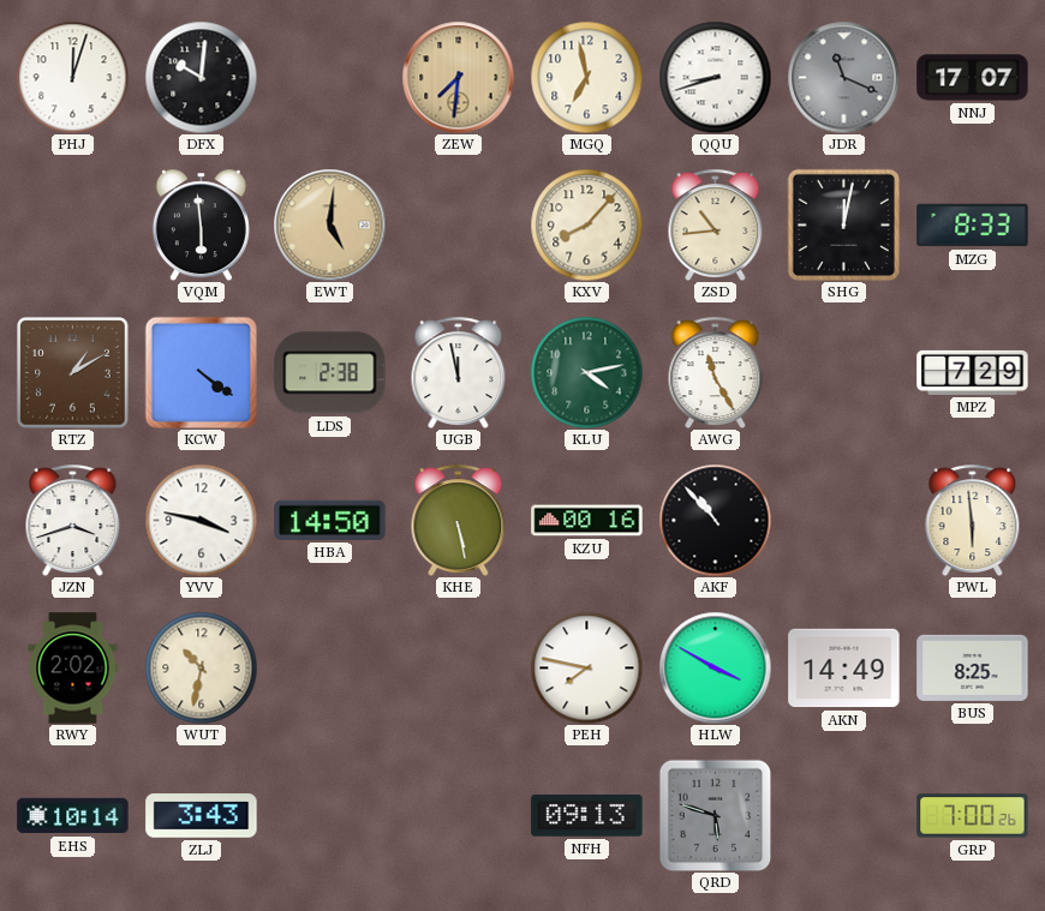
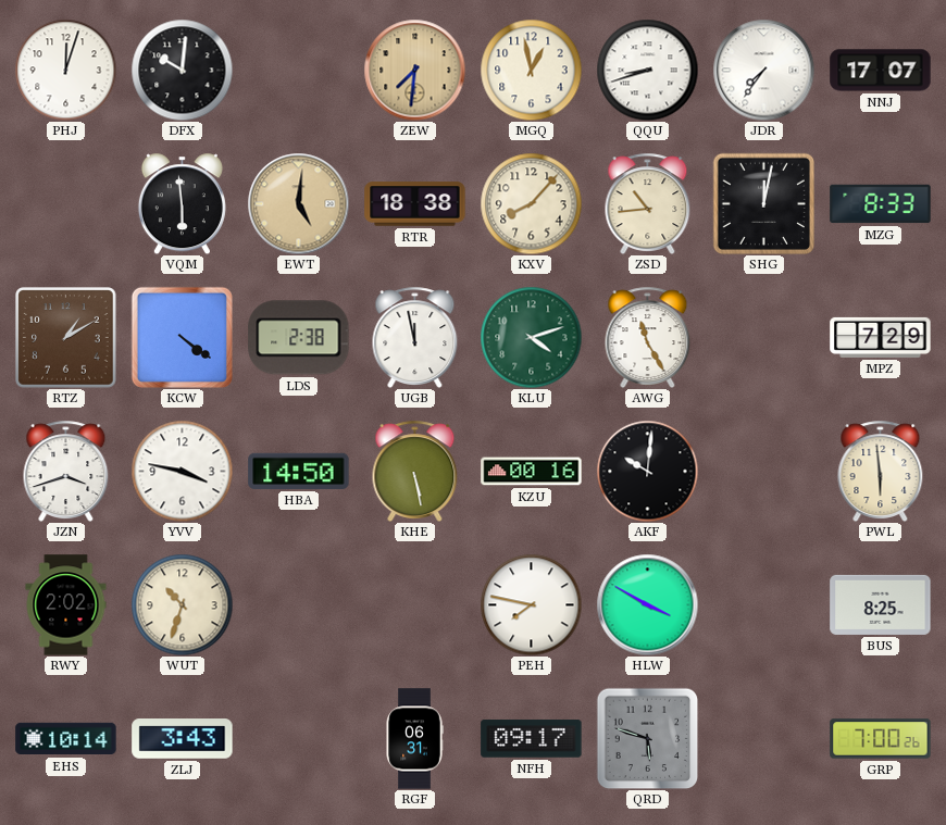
MGQ: 6:58 -> 12:58 (531, 70)
JDR: 11:19 -> 7:36 (763, 70)
JDR dial: grey -> white (763, 70)
RTR: none -> 18:38 (415, 204)
KLU: 4:13 -> 4:12 (531, 337)
AKF: 10:53 -> 10:01 (647, 471)
WUT: 10:32 -> 10:33 (182, 604)
AKN: 14:49 -> none (844, 669)
RGF: none -> 06:31 (414, 739)
NFH: 09:13 -> 09:17 (532, 739)
